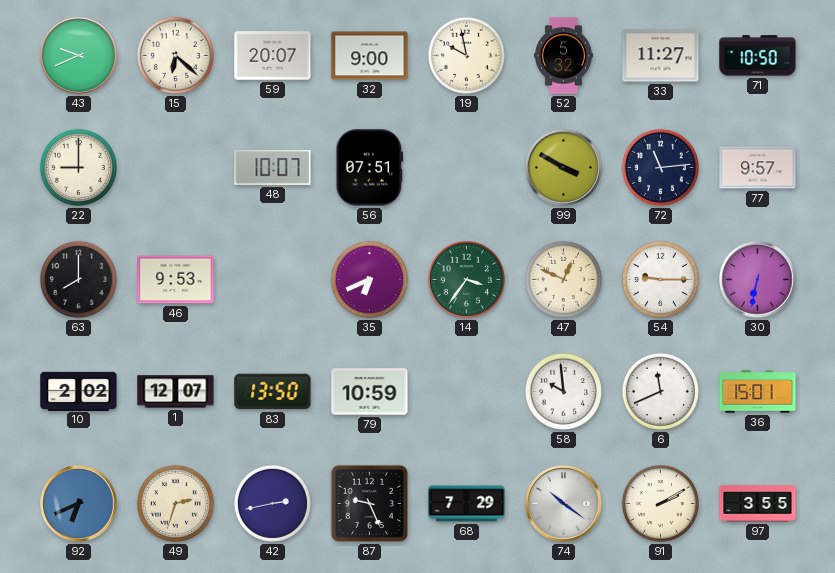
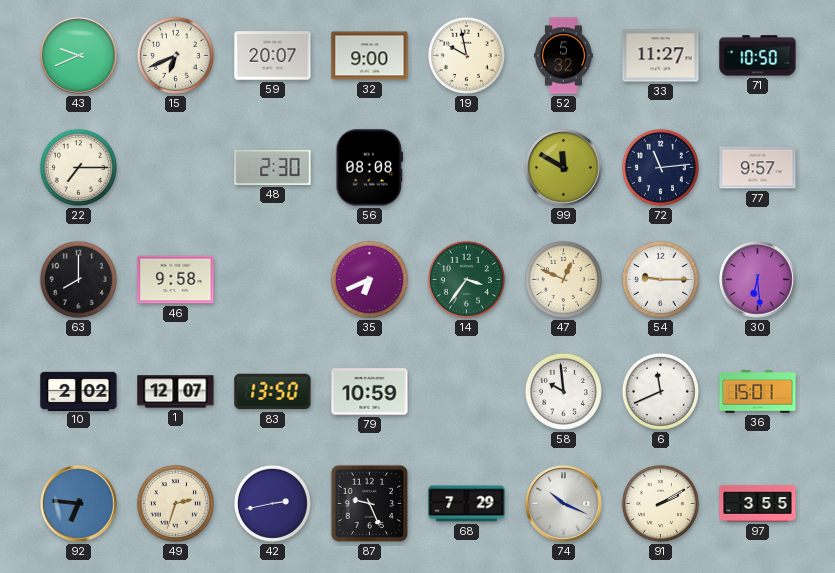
15: 6:22 -> 6:41 (175, 55)
22: 9:00 -> 7:15 (78, 167)
48: 10:07 -> 2:30 (273, 168)
56: 07:51 -> 08:08 (370, 168)
99: 3:50 -> 11:50 (564, 168)
46: 9:53 -> 9:58 (176, 280)
30: 6:32 -> 6:29 (758, 280)
92: 6:41 -> 6:46 (79, 504)
74: 10:21 -> 10:19 (564, 504)
